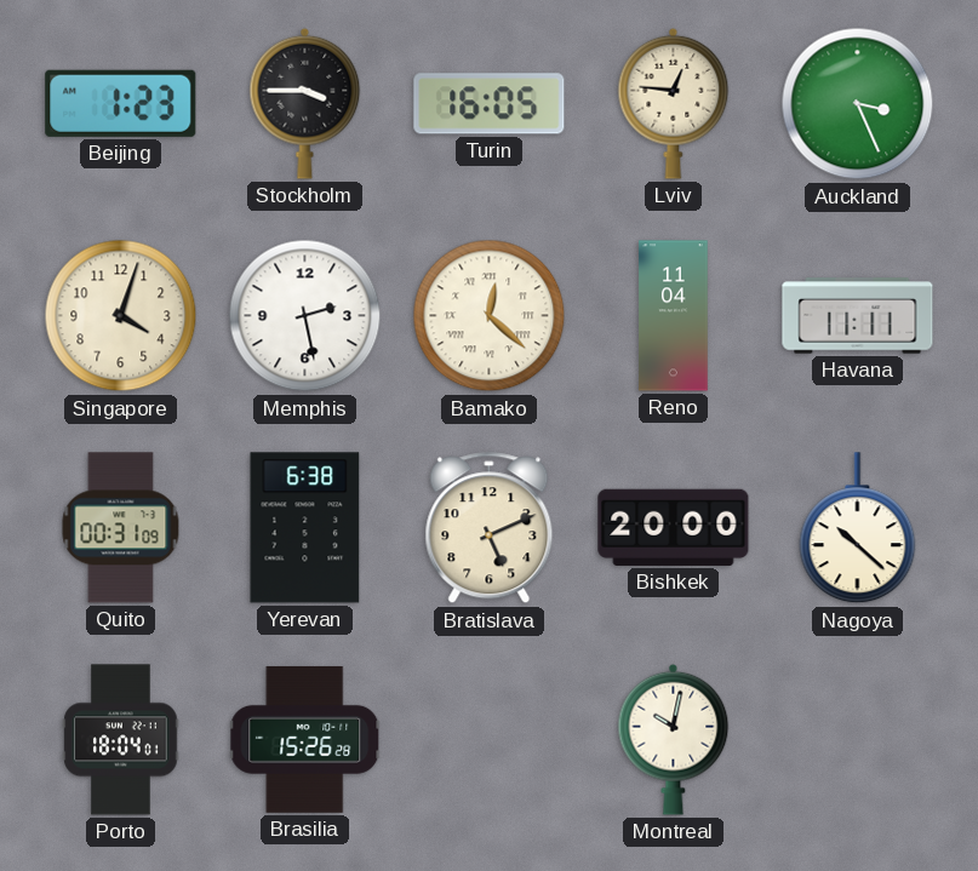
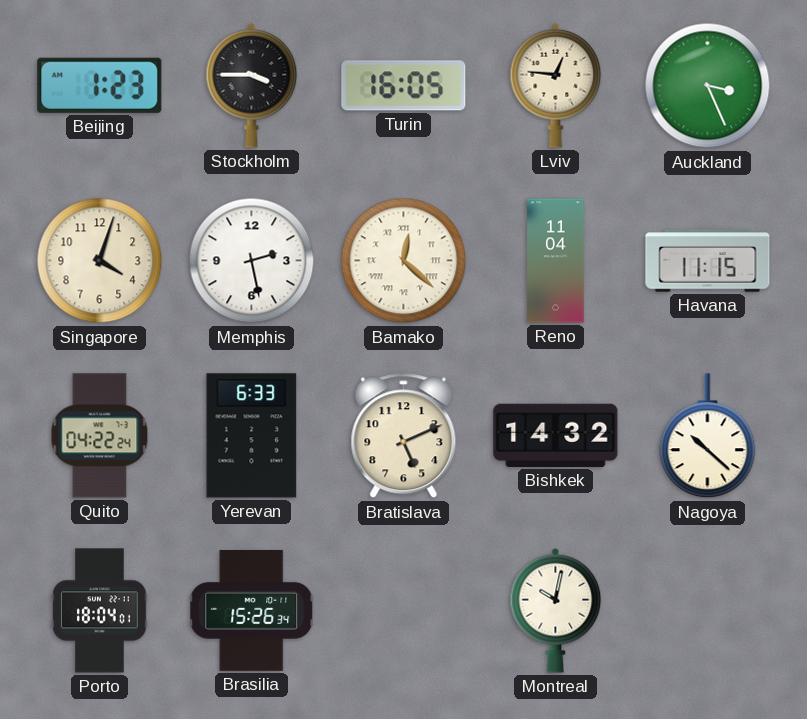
Havana: 11:11 -> 11:15 (708, 261)
Quito: 00:31 -> 04:22 (100, 436)
Yerevan: 6:38 -> 6:33 (252, 436)
Bishkek: 20:00 -> 14:32 (556, 435)
Brasilia: 15:26:28 -> 15:26:34 (252, 610)
